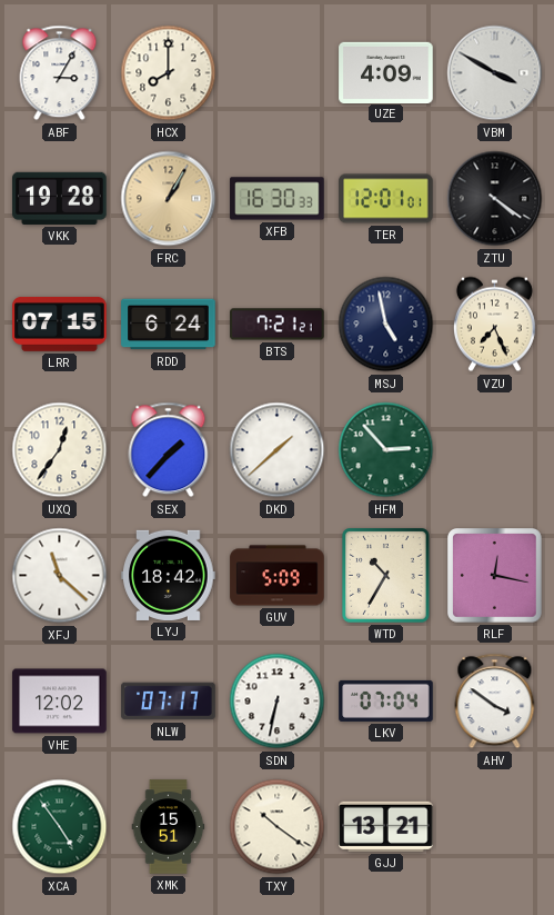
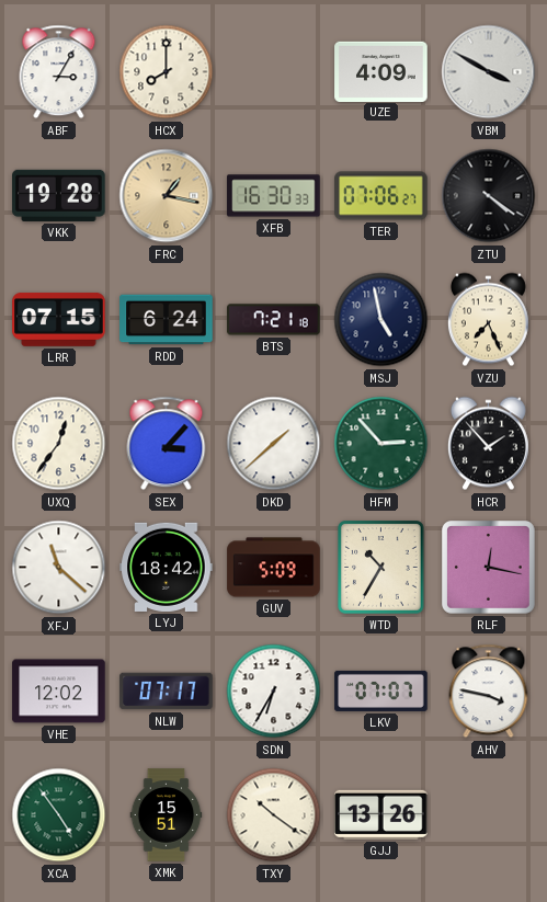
FRC: 1:05 -> 1:17 (167, 196)
TER: 12:01 -> 07:06 (381, 196)
BTS: 7:21:21 -> 7:21:18 (274, 320)
SEX: 1:37 -> 3:07 (167, 444)
HCR: none -> 1:53 (488, 444)
SDN: 6:32 -> 6:35 (274, 692)
LKV: 07:04 -> 07:07 (381, 690)
AHV: 3:51 -> 3:47 (489, 692)
GJJ: 13:21 -> 13:26 (381, 814)
